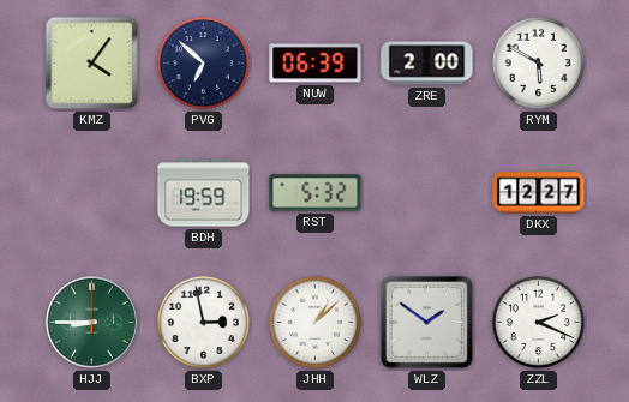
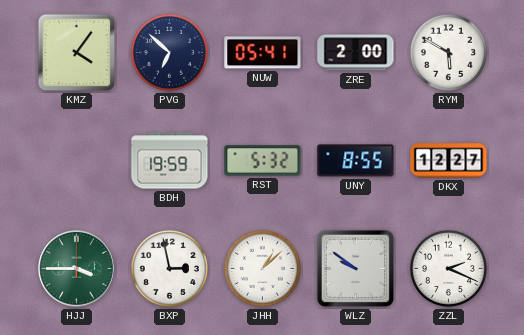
NUW: 06:39 -> 05:41 (263, 53)
UNY: none -> 8:55 (356, 161)
HJJ: 8:45 -> 3:45 (77, 269)
WLZ: 1:51 -> 9:51 (356, 269)
